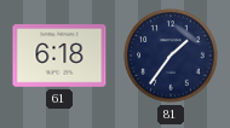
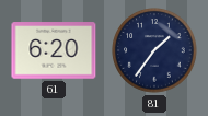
61: 6:18 -> 6:20 (54, 50)
